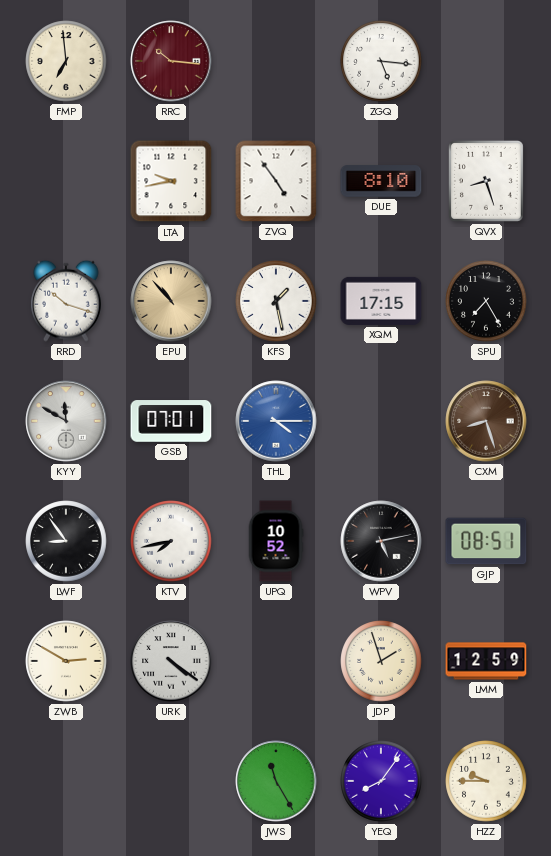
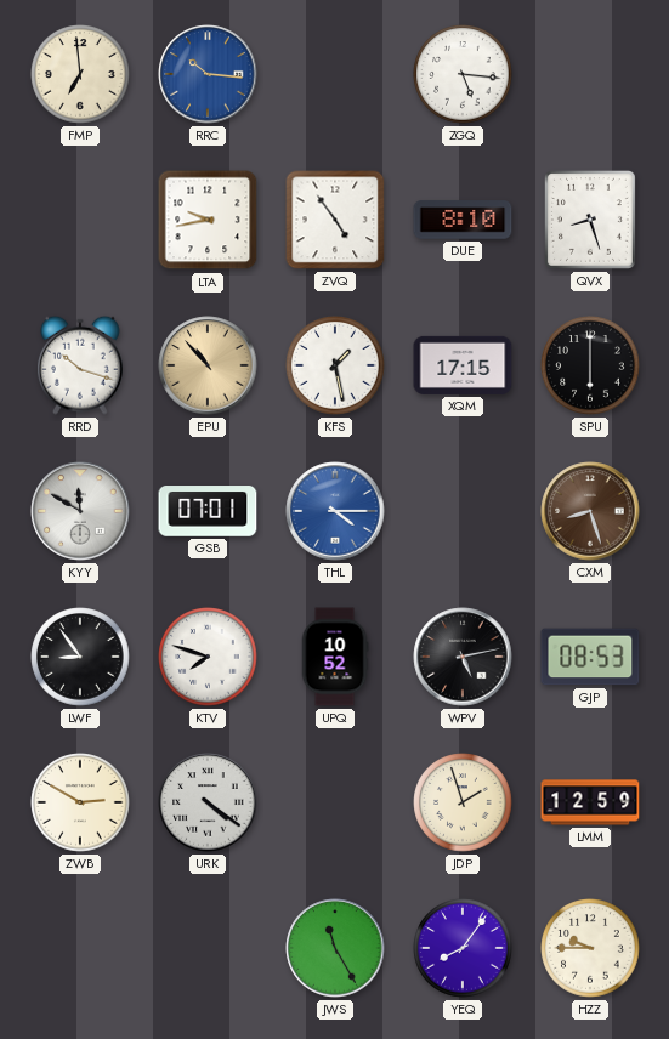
RRC dial: burgundy -> blue (208, 74)
SPU: 7:25 -> 6:00 (590, 365)
KTV: 7:43 -> 7:48 (208, 657)
GJP: 08:51 -> 08:53 (590, 657)
